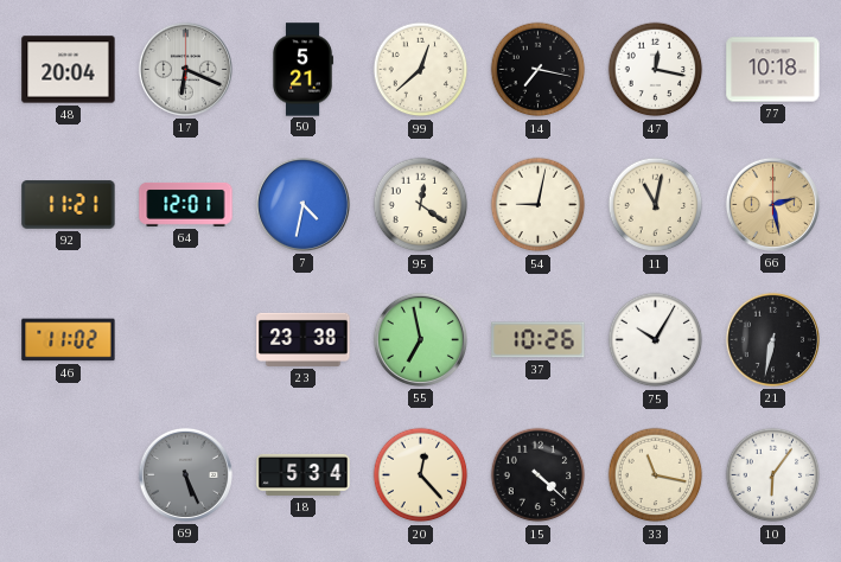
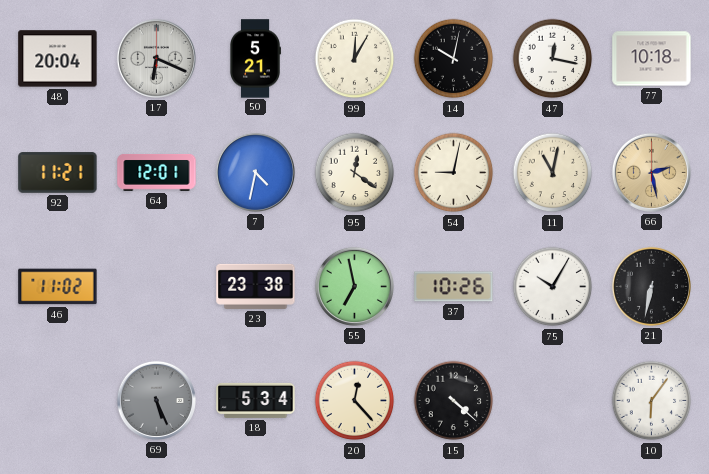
99: 12:38 -> 12:05 (355, 59)
14: 7:17 -> 10:02 (454, 59)
33: 11:17 -> none (656, 475)
